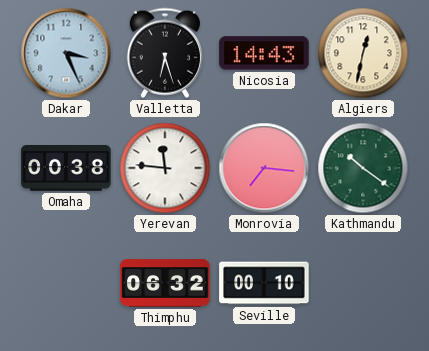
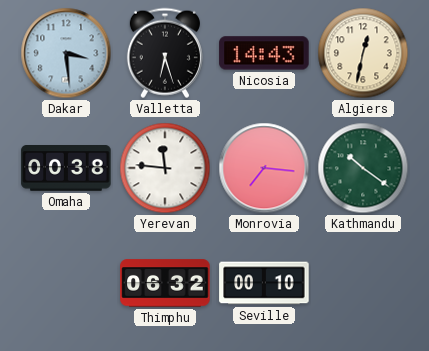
Dakar: 3:26 -> 3:29 (66, 53)
